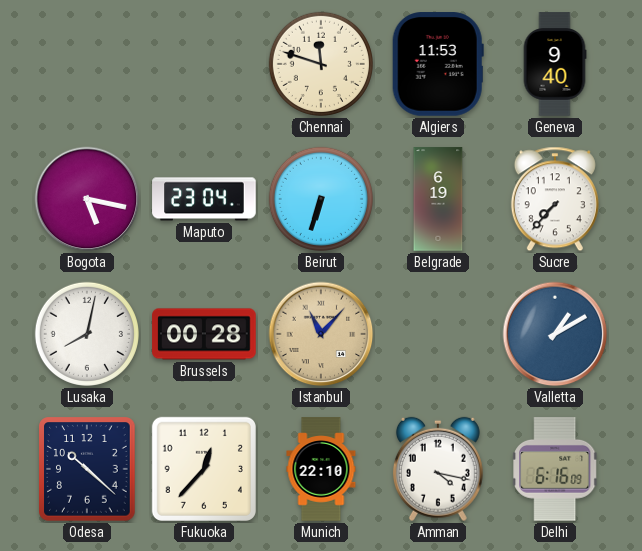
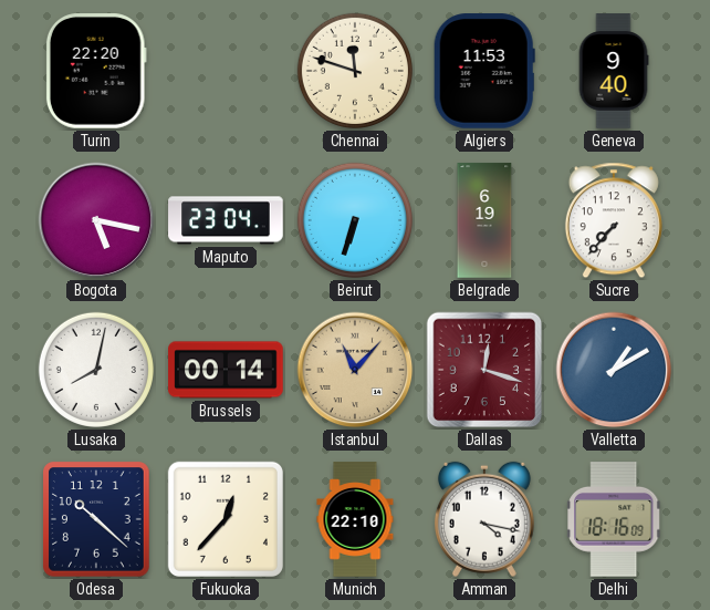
Turin: none -> 22:20 (96, 71)
Brussels: 00:28 -> 00:14 (226, 370)
Dallas: none -> 12:18 (484, 370)
Delhi: 6:16 -> 18:16 (615, 520)
